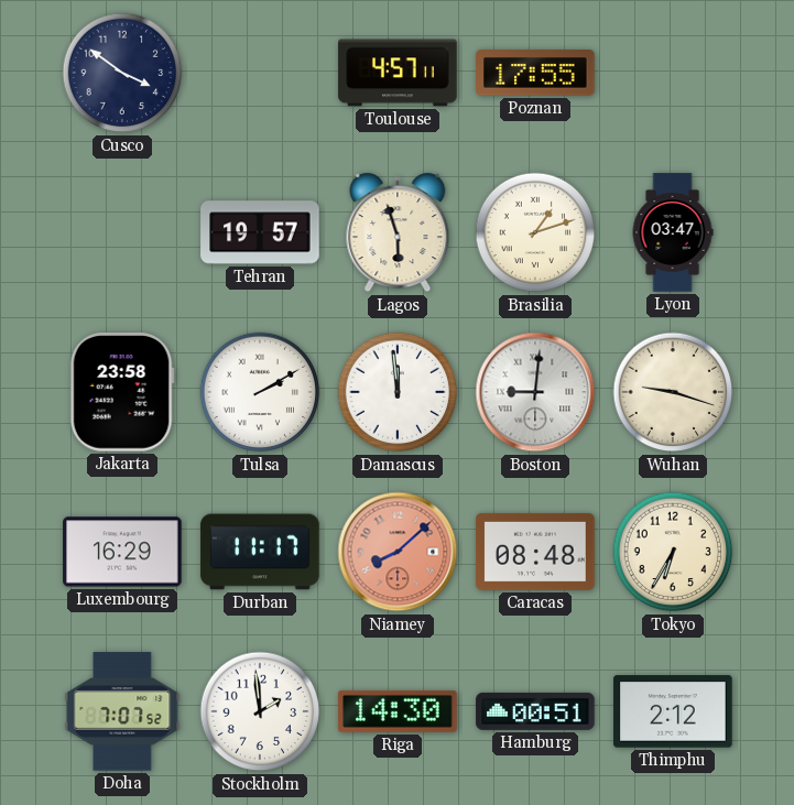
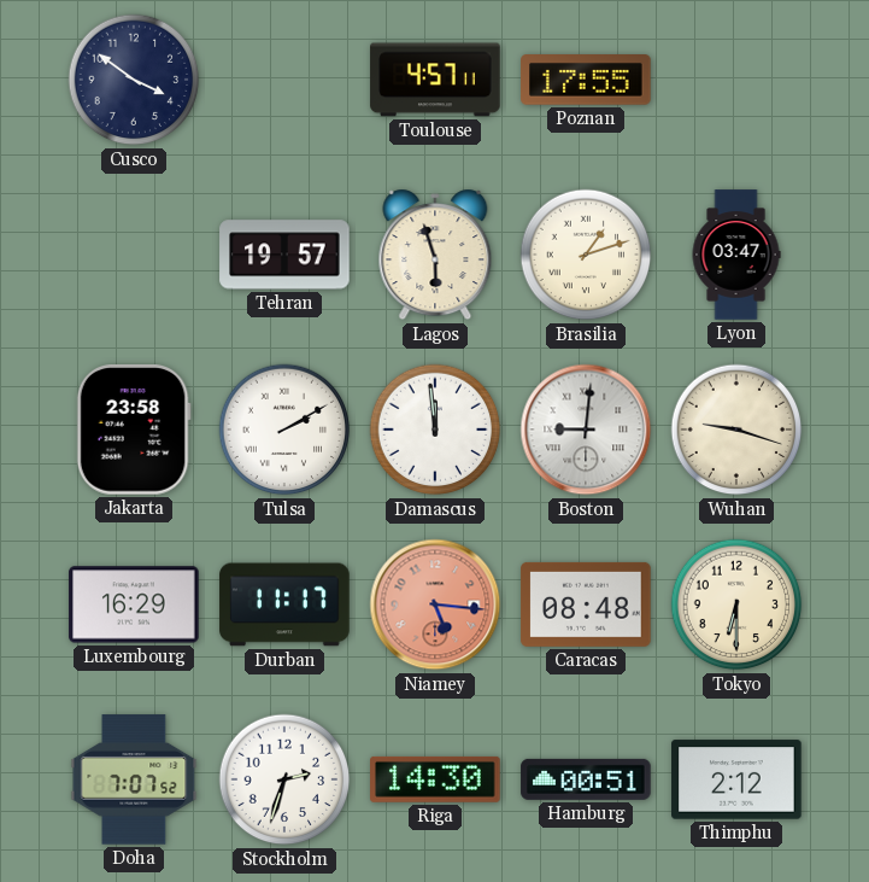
Niamey: 8:08 -> 5:16 (435, 604)
Tokyo: 6:35 -> 6:30 (736, 604)
Stockholm: 1:59 -> 2:33 (284, 779)
